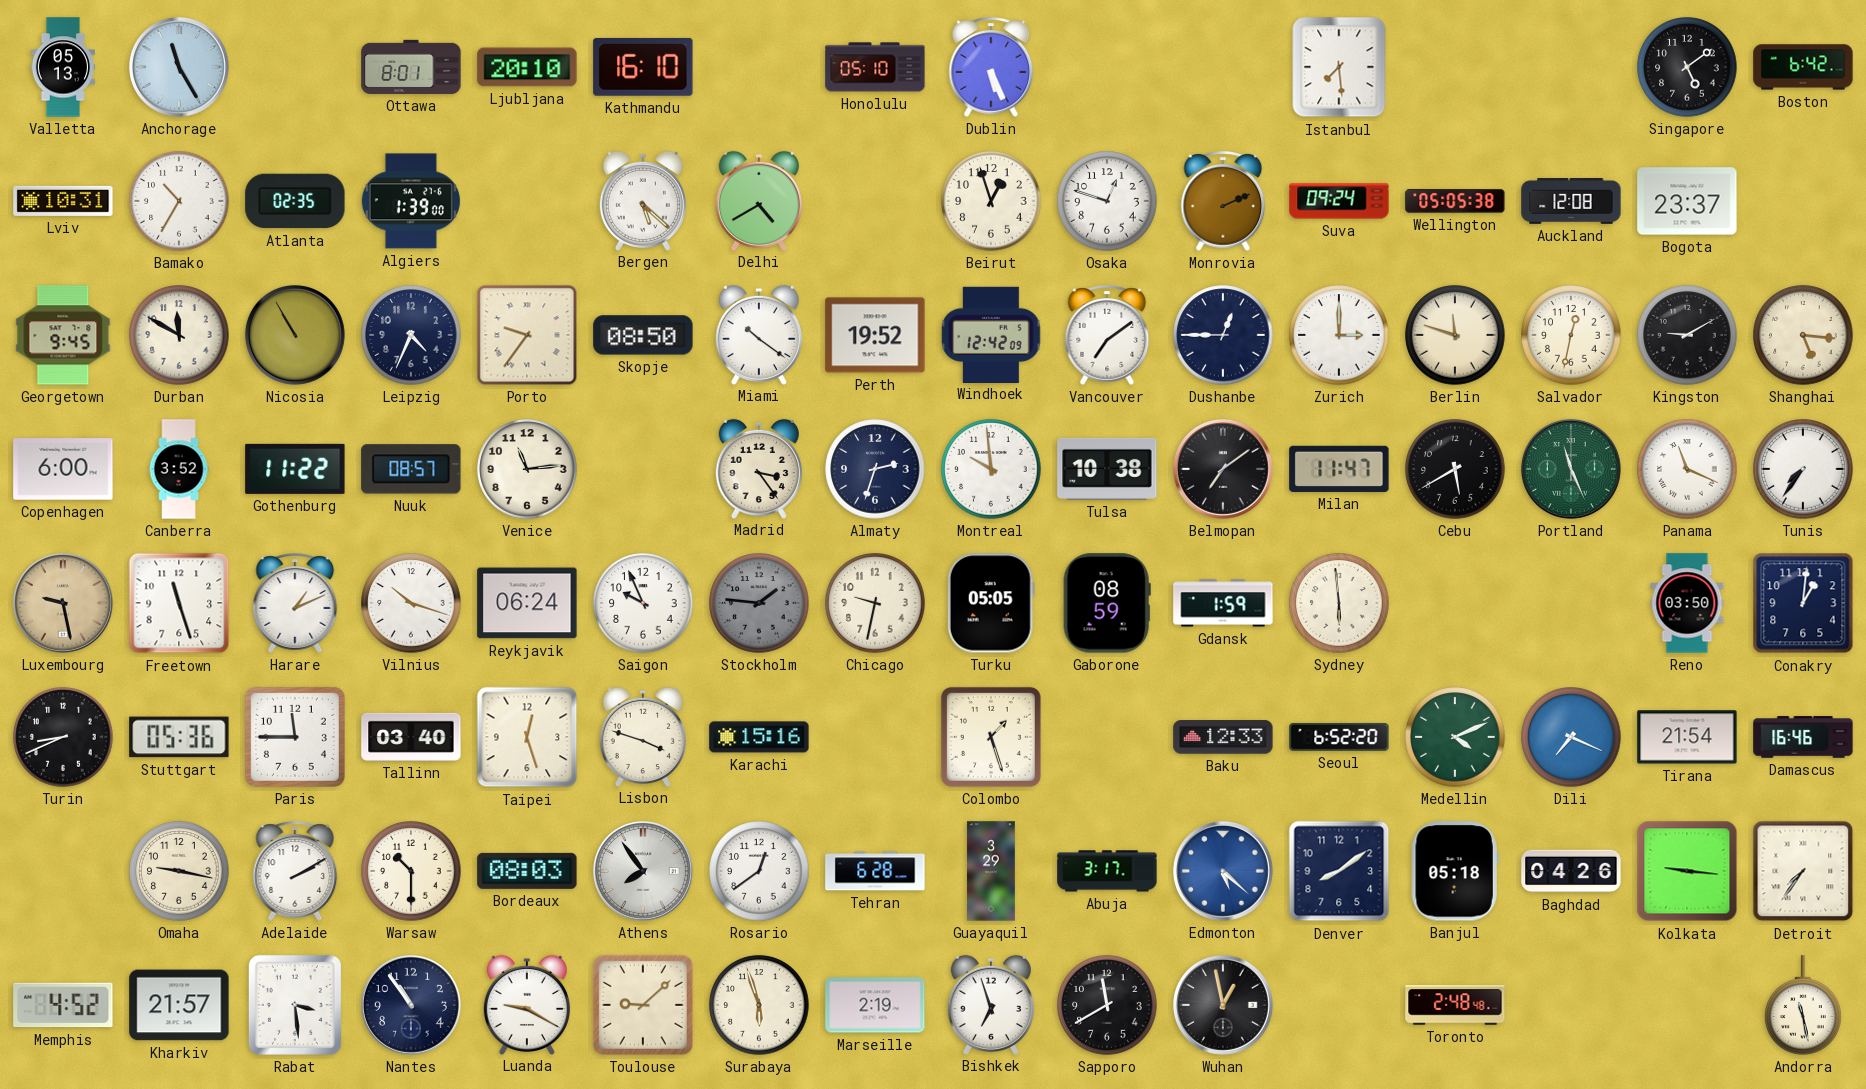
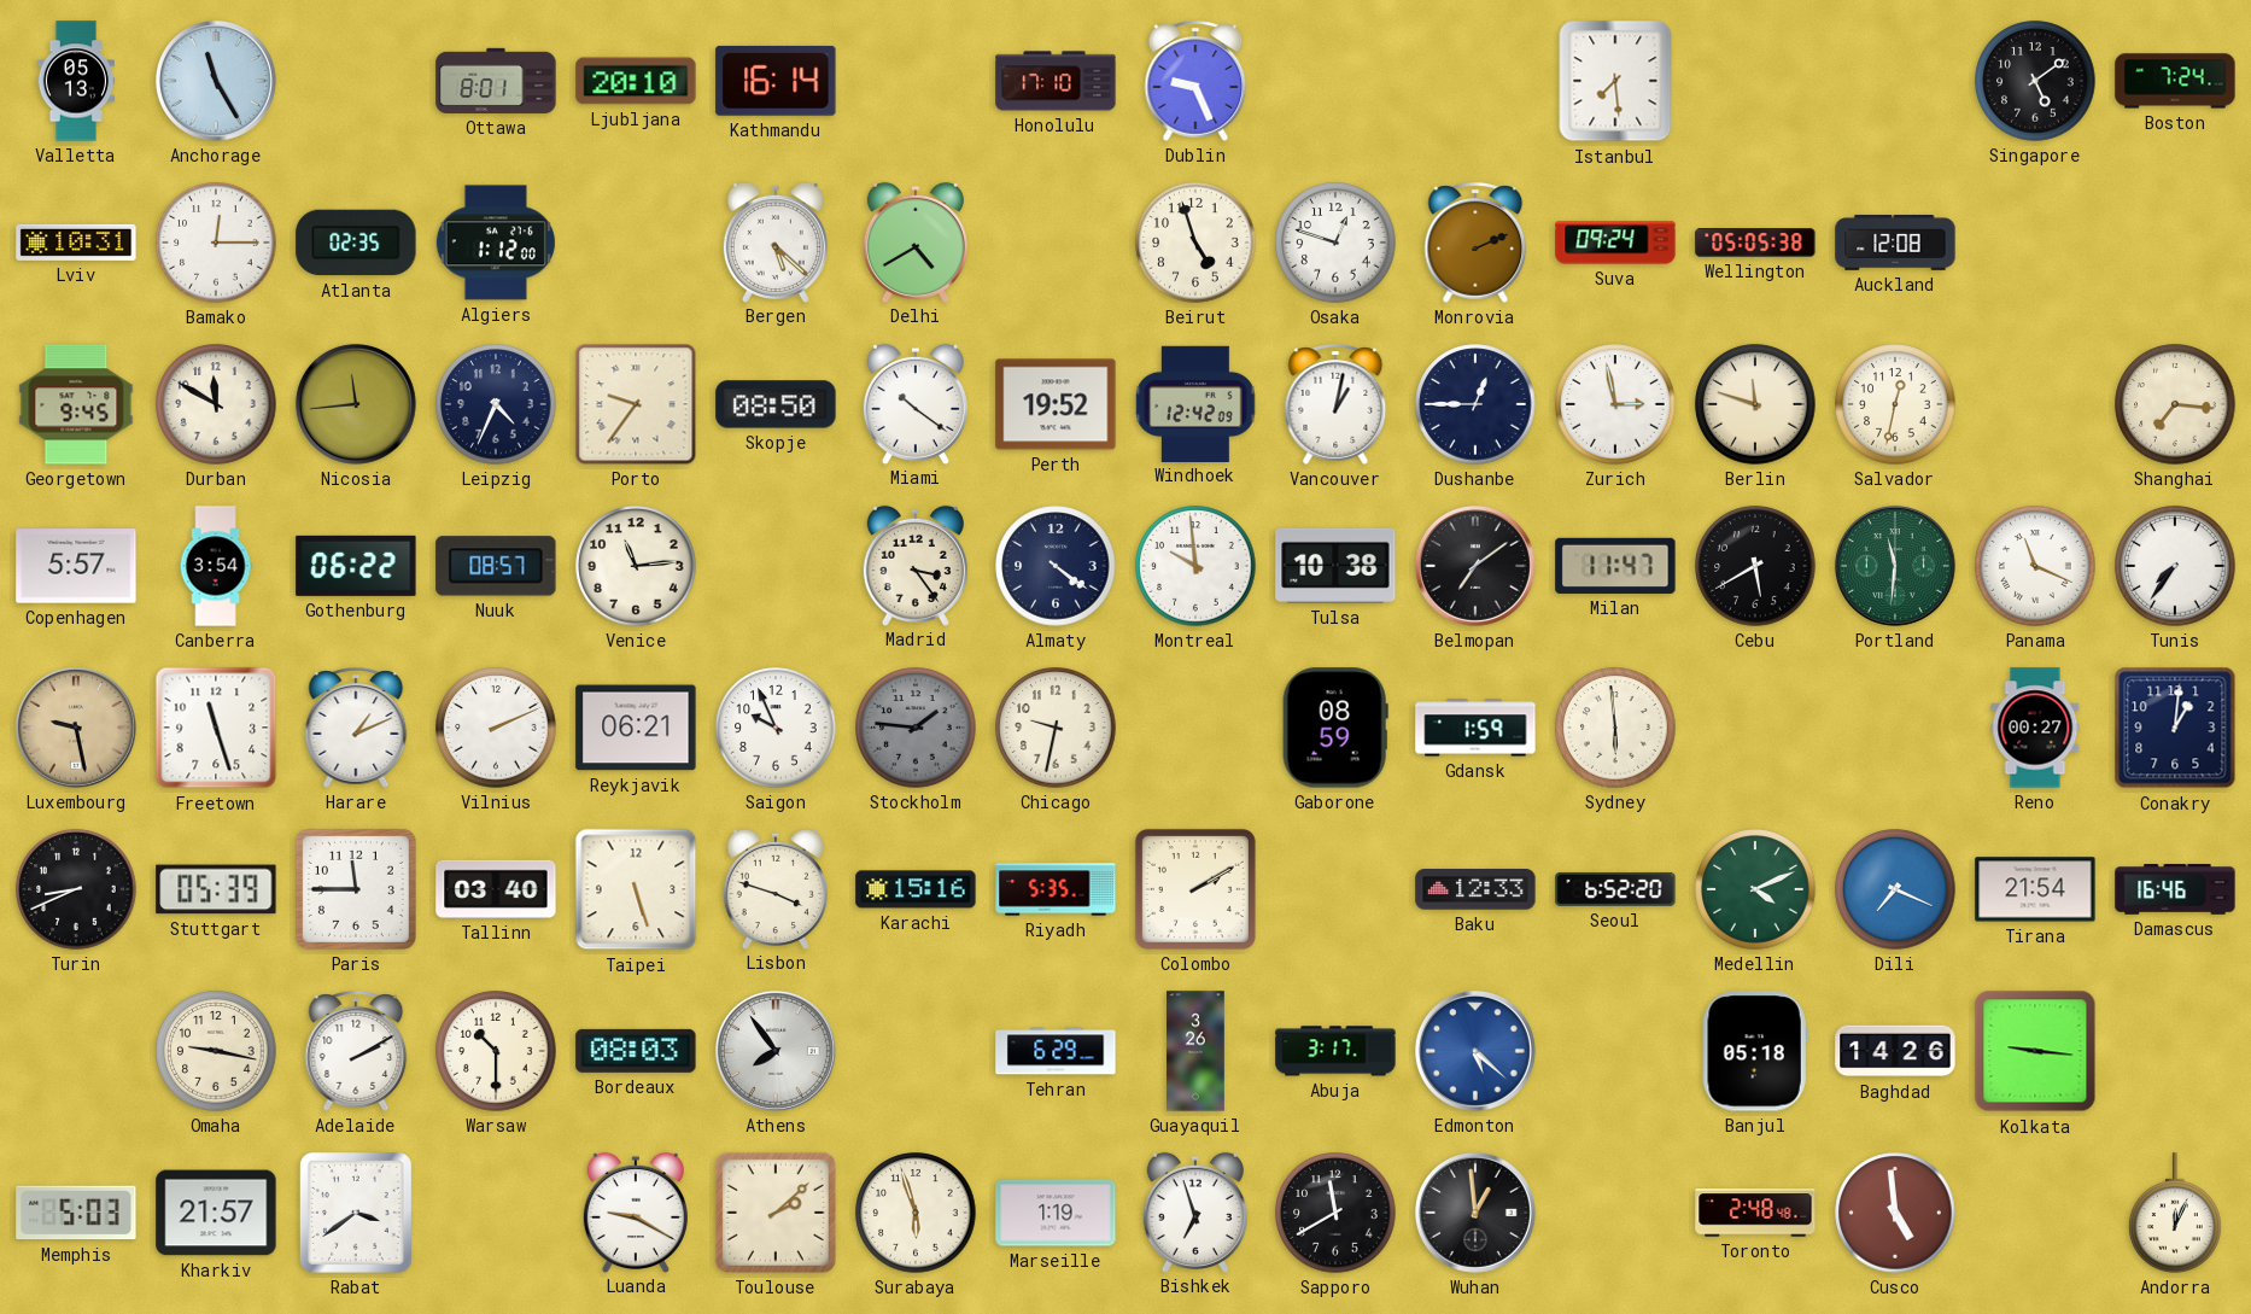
Kathmandu: 16:10 -> 16:14 (776, 81)
Honolulu: 05:10 -> 17:10 (1056, 81)
Dublin: 5:26 -> 9:26 (1195, 81)
Boston: 6:42 -> 7:24 (2175, 81)
Bamako: 10:35 -> 12:15 (216, 243)
Algiers: 1:39 -> 1:12 (496, 243)
Beirut: 12:57 -> 4:57 (1195, 243)
Bogota: 23:37 -> none (1687, 201)
Nicosia: 10:55 -> 11:44 (356, 404)
Vancouver: 7:09 -> 1:02 (1335, 404)
Zurich: 3:00 -> 2:58 (1615, 404)
Kingston: 9:10 -> none (1687, 335)
Shanghai: 5:16 -> 7:16 (2175, 404)
Copenhagen: 6:00 -> 5:57 (76, 566)
Canberra: 3:52 -> 3:54 (216, 566)
Gothenburg: 11:22 -> 06:22 (356, 566)
Almaty: 2:33 -> 4:21 (1056, 566)
Portland: 11:26 -> 11:31 (1895, 566)
Vilnius: 10:18 -> 2:11 (496, 728)
Reykjavik: 06:24 -> 06:21 (636, 728)
Turku: 05:05 -> none (991, 603)
Reno: 03:50 -> 00:27 (2035, 728)
Stuttgart: 05:36 -> 05:39 (216, 889)
Taipei: 12:27 -> 5:27 (636, 889)
Riyadh: none -> 5:35 (1056, 889)
Colombo: 1:27 -> 2:10 (1195, 889)
Rosario: 12:39 -> none (759, 871)
Tehran: 6:28 -> 6:29 (1056, 1051)
Guayaquil: 3:29 -> 3:26 (1195, 1051)
Denver: 8:09 -> none (1339, 871)
Baghdad: 04:26 -> 14:26 (1895, 1051)
Detroit: 7:36 -> none (1803, 871)
Memphis: 4:52 -> 5:03 (76, 1213)
Rabat: 3:29 -> 3:39 (356, 1213)
Nantes: 10:54 -> none (411, 1005)
Toulouse: 9:08 -> 2:08 (776, 1213)
Marseille: 2:19 -> 1:19 (1056, 1213)
Wuhan: 12:58 -> 12:59 (1475, 1213)
Cusco: none -> 4:59 (1895, 1213)
Andorra: 11:28 -> 12:04 (2175, 1213)
